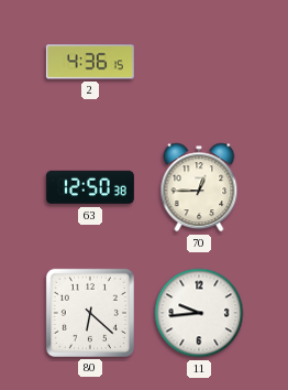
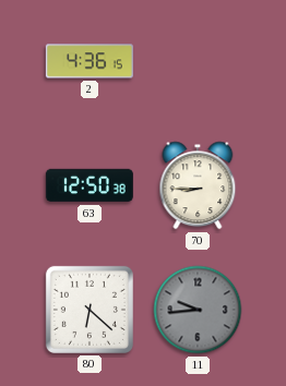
70: 12:45 -> 8:45 (198, 185)
11 dial: white -> grey (198, 310)
